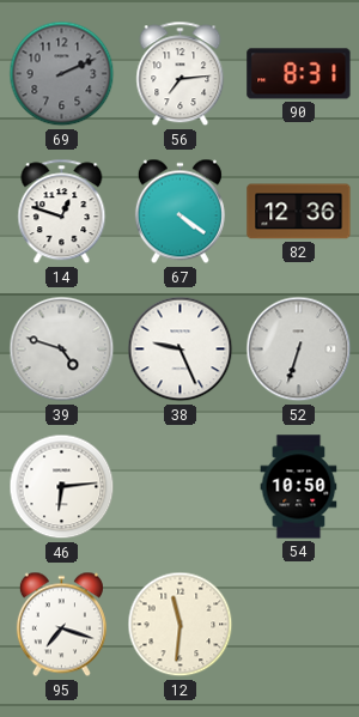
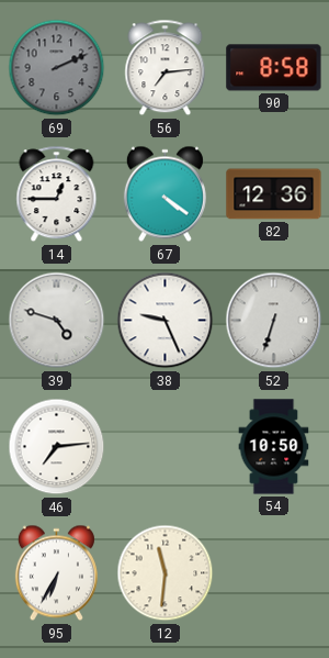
90: 8:31 -> 8:58 (274, 68)
14: 12:48 -> 12:45 (57, 194)
46: 6:14 -> 7:14 (57, 447)
95: 7:18 -> 6:35 (56, 573)
